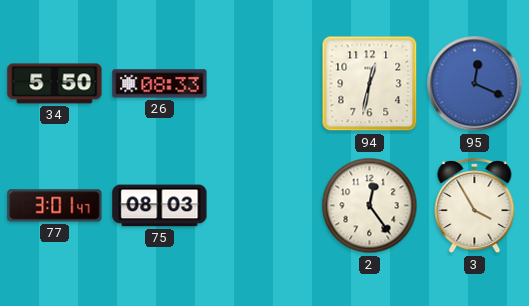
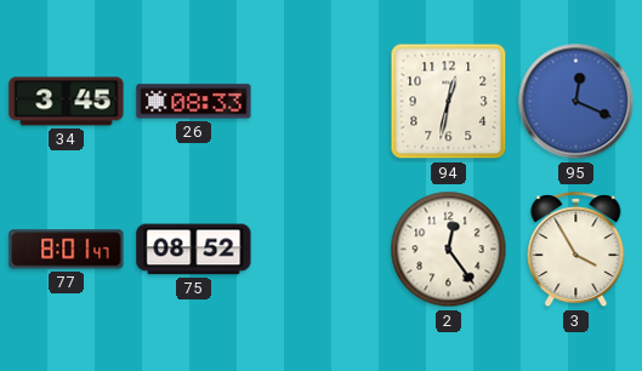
34: 5:50 -> 3:45 (67, 102)
77: 3:01 -> 8:01 (67, 250)
75: 08:03 -> 08:52 (194, 250)
